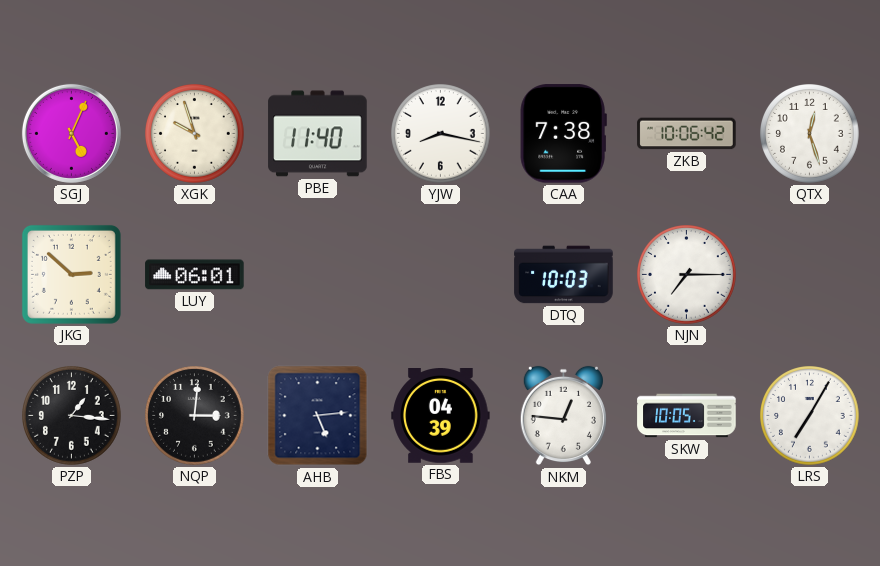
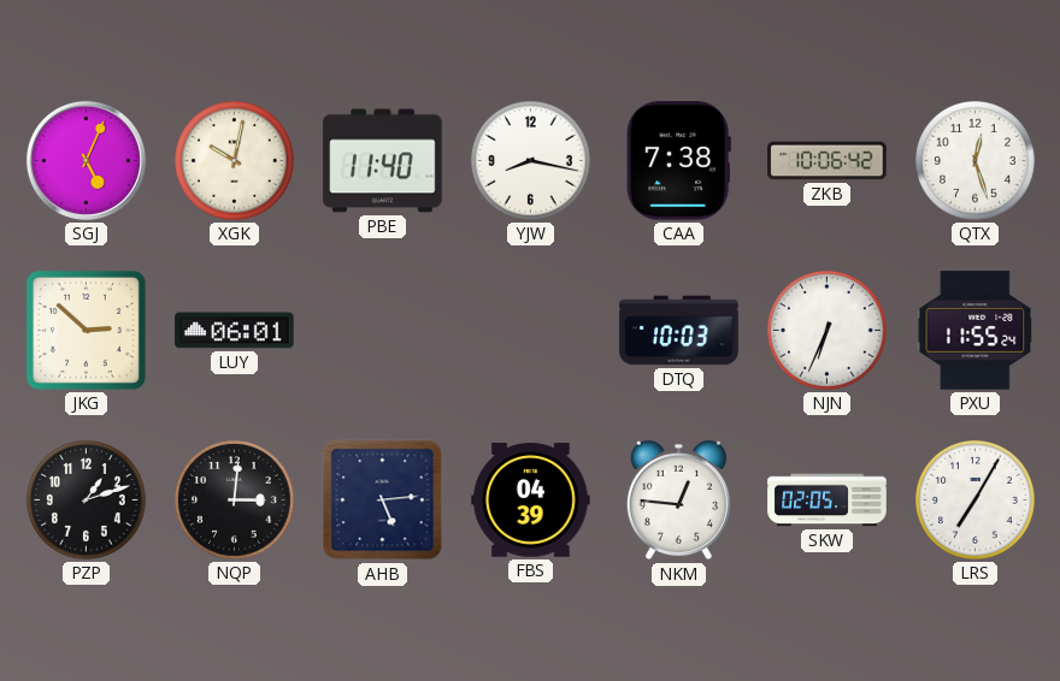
XGK: 9:57 -> 10:02 (235, 161)
NJN: 7:15 -> 6:34 (828, 331)
PXU: none -> 11:55 (976, 331)
PZP: 1:16 -> 1:12 (87, 501)
SKW: 10:05 -> 02:05 (828, 501)
